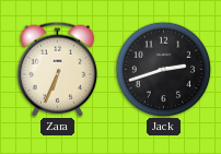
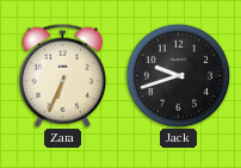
Jack: 2:42 -> 9:42 (178, 75)
